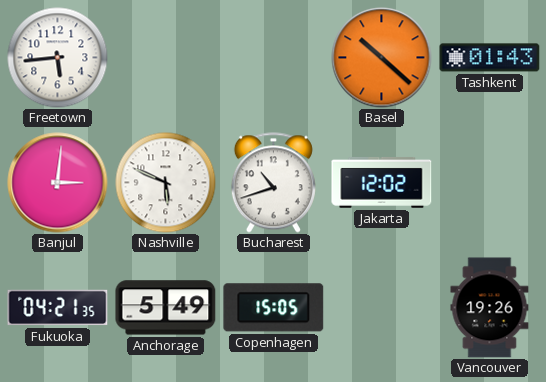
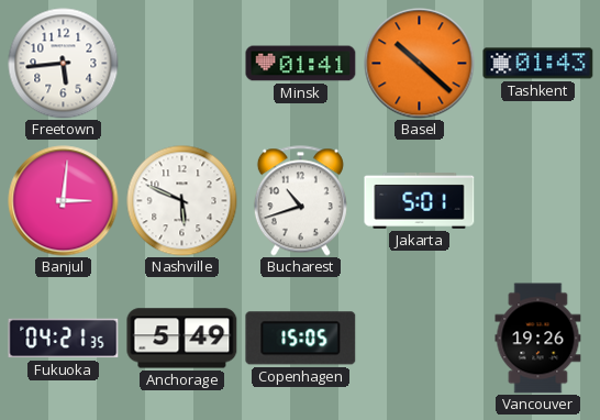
Minsk: none -> 01:41 (301, 64)
Jakarta: 12:02 -> 5:01 (420, 200)
